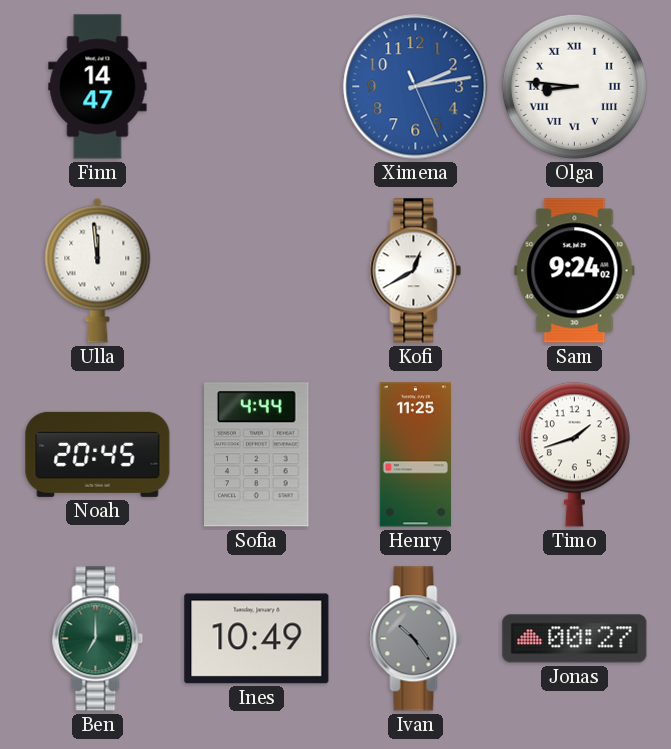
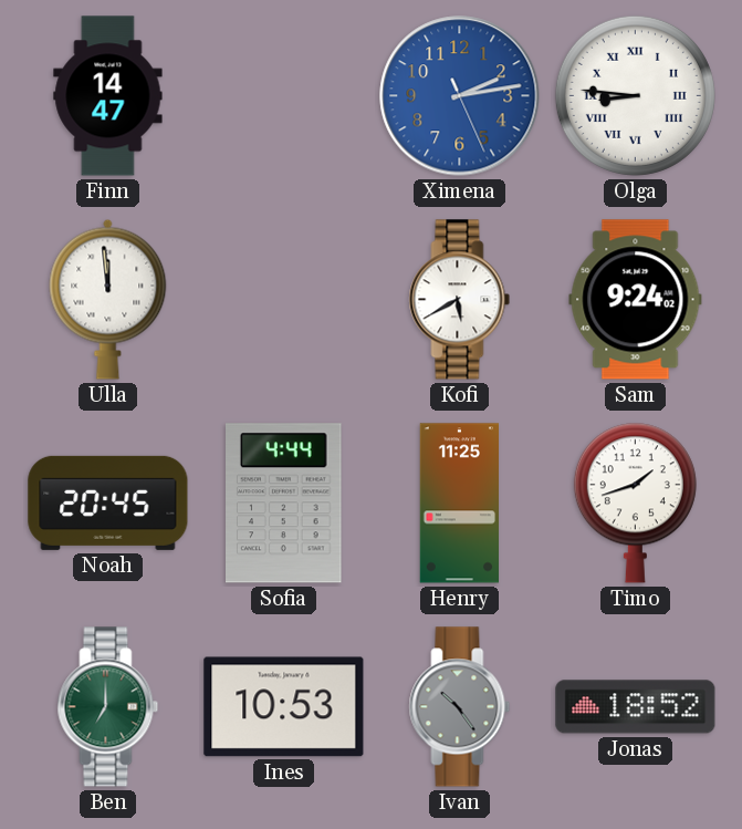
Kofi: 12:40 -> 5:40 (460, 300)
Ines: 10:49 -> 10:53 (284, 707)
Jonas: 00:27 -> 18:52 (636, 707)
